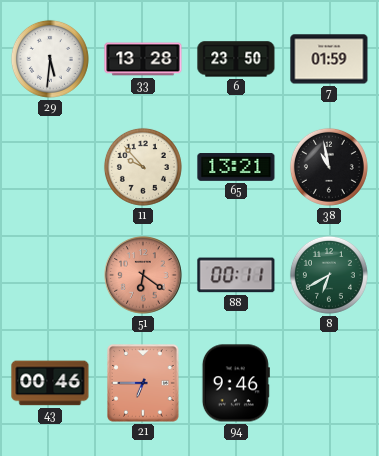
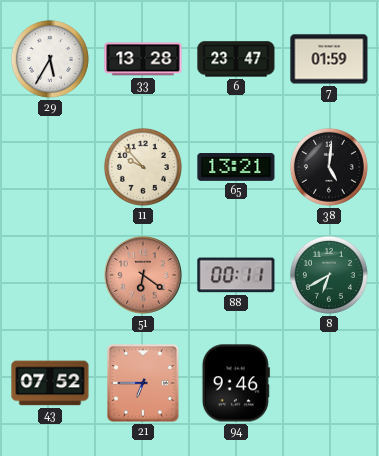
29: 5:31 -> 5:35 (50, 59)
6: 23:50 -> 23:47 (236, 59)
38: 10:58 -> 5:01 (329, 167)
43: 00:46 -> 07:52 (50, 383)
